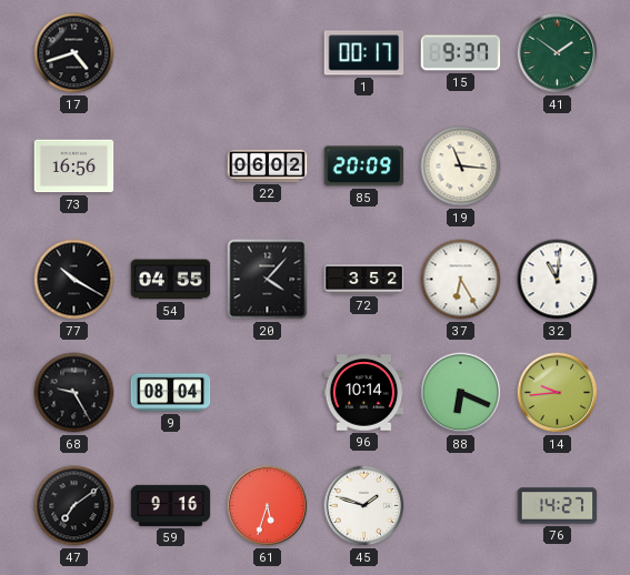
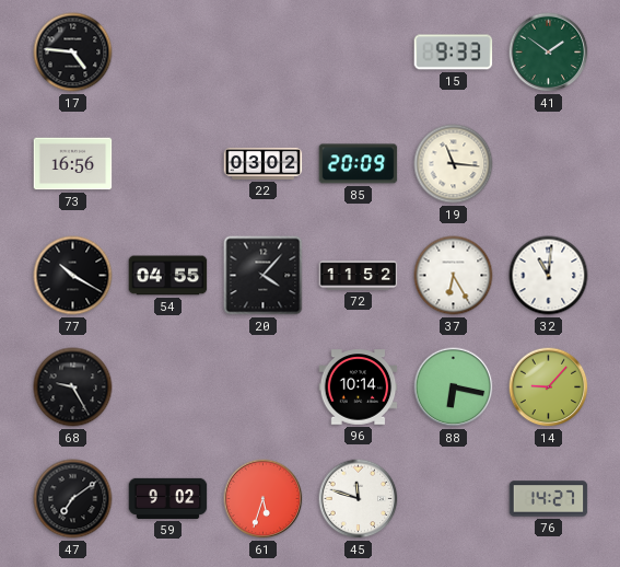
17: 4:42 -> 4:46 (73, 53)
1: 00:17 -> none (364, 53)
15: 9:37 -> 9:33 (454, 53)
22: 06:02 -> 03:02 (264, 163)
72: 3:52 -> 11:52 (359, 276)
9: 08:04 -> none (171, 393)
88: 6:19 -> 6:17 (454, 387)
14: 9:44 -> 9:07 (549, 387)
59: 9:16 -> 9:02 (168, 498)
45: 1:48 -> 11:48 (359, 499)
